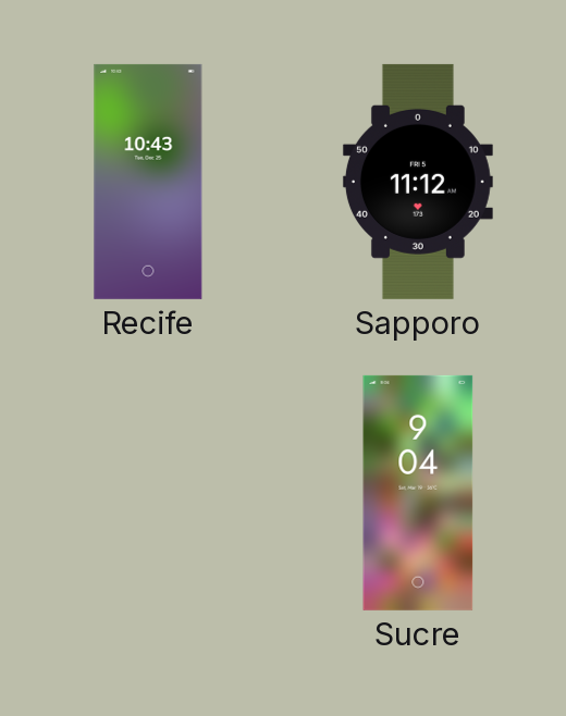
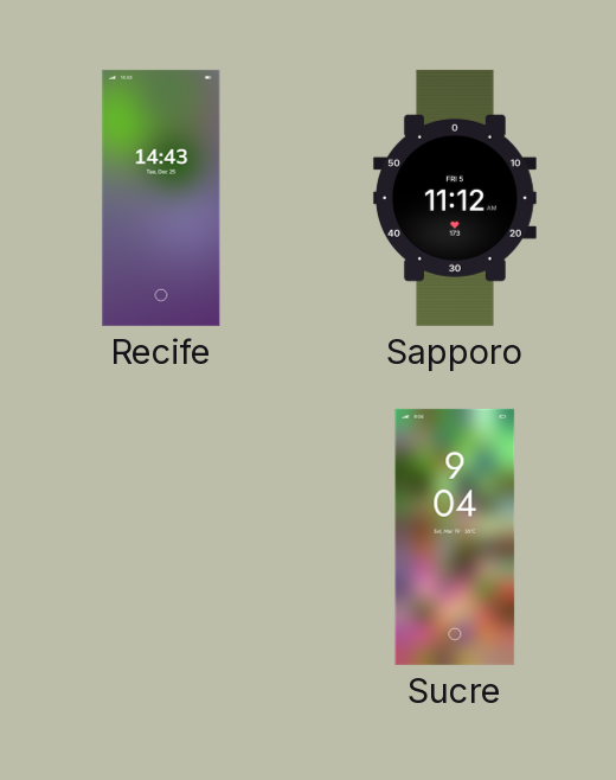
Recife: 10:43 -> 14:43 (161, 198)
